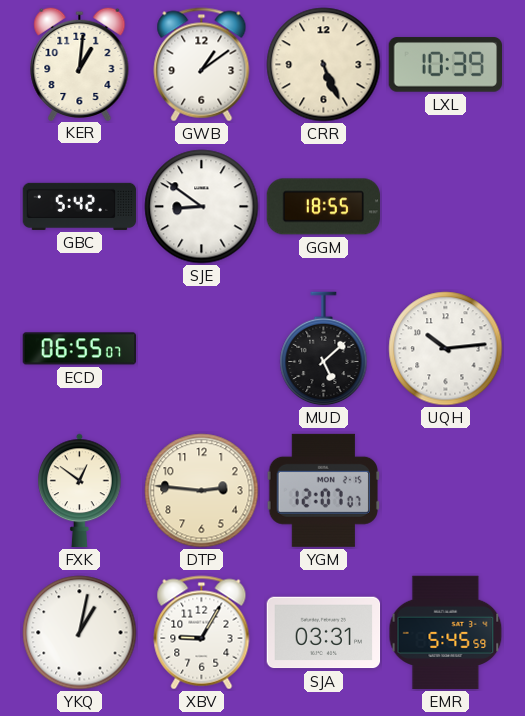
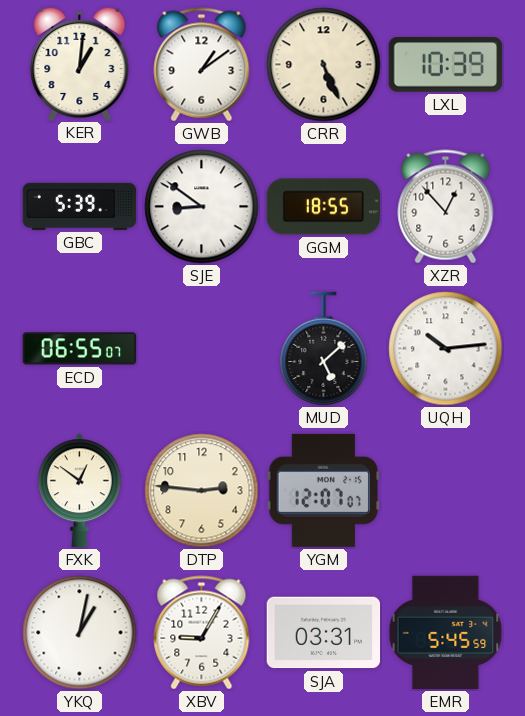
GBC: 5:42 -> 5:39 (80, 206)
XZR: none -> 12:53 (446, 207)
